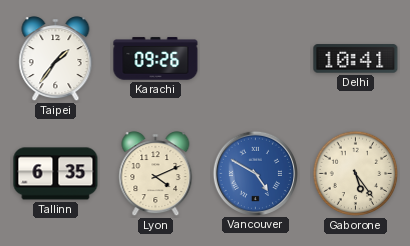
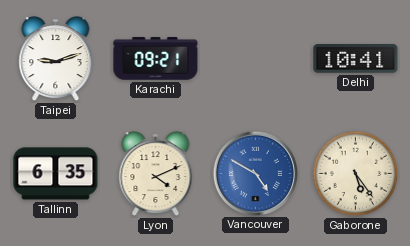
Taipei: 1:36 -> 9:12 (56, 59)
Karachi: 09:26 -> 09:21 (156, 59)
